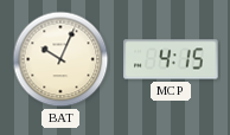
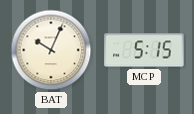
MCP: 4:15 -> 5:15 (144, 50)
